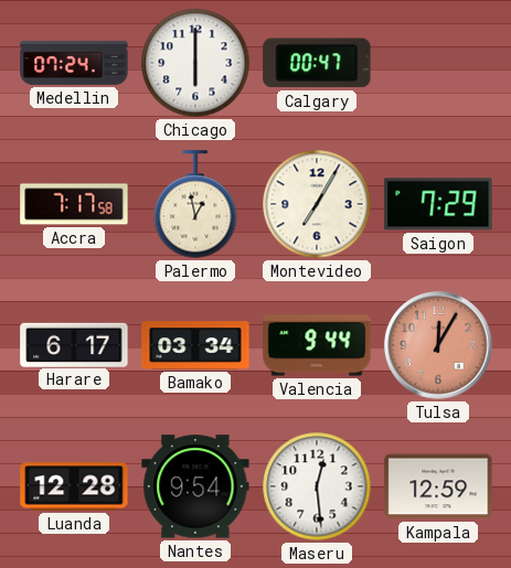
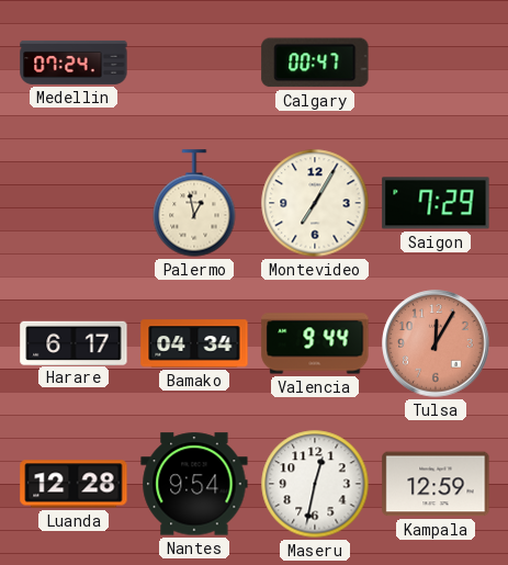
Chicago: 6:00 -> none (195, 63)
Accra: 7:17 -> none (74, 204)
Bamako: 03:34 -> 04:34 (194, 343)
Maseru: 12:29 -> 12:32 (315, 484)
